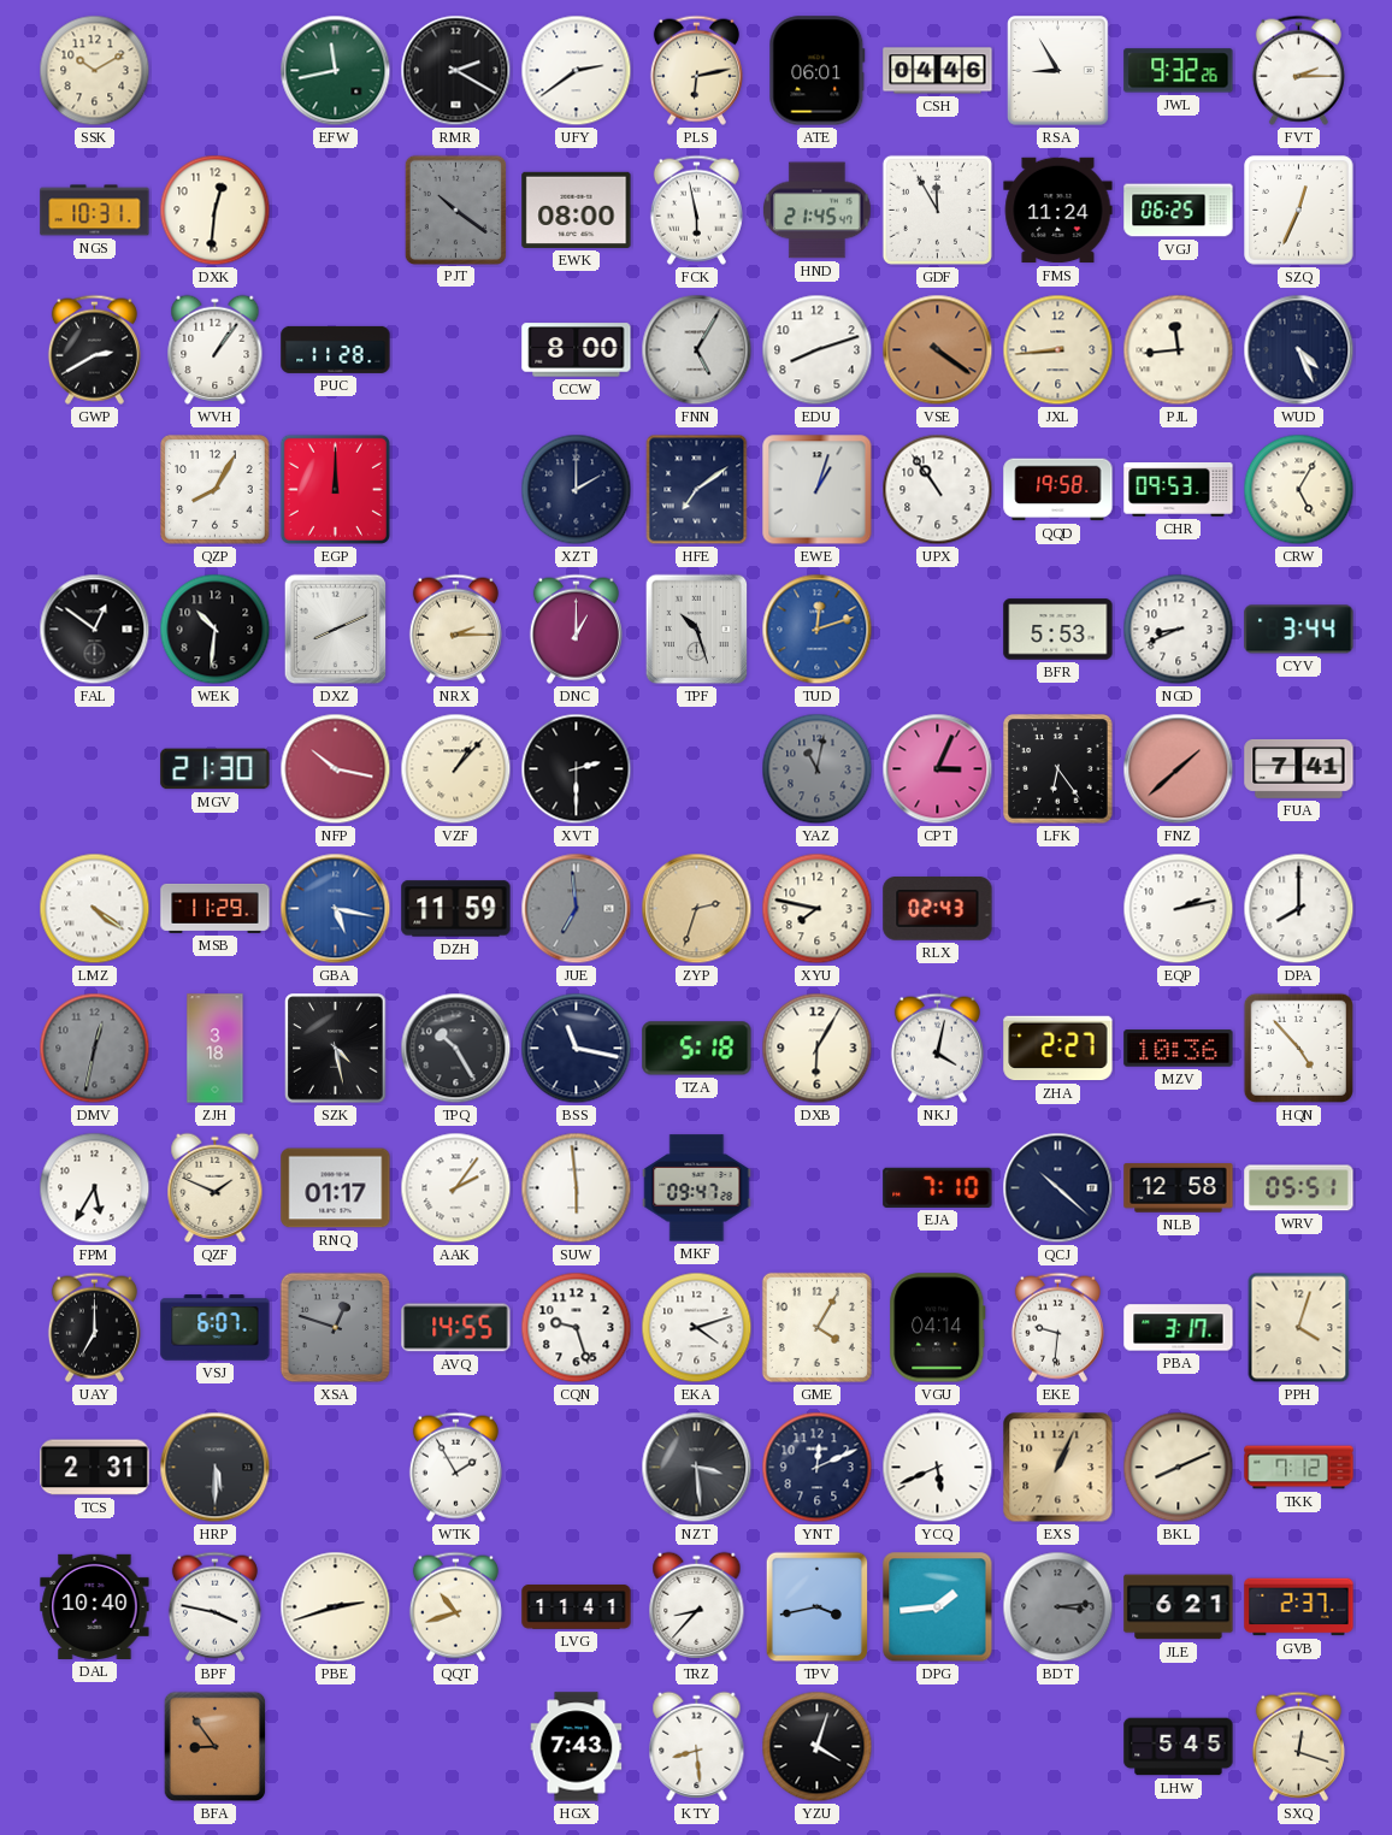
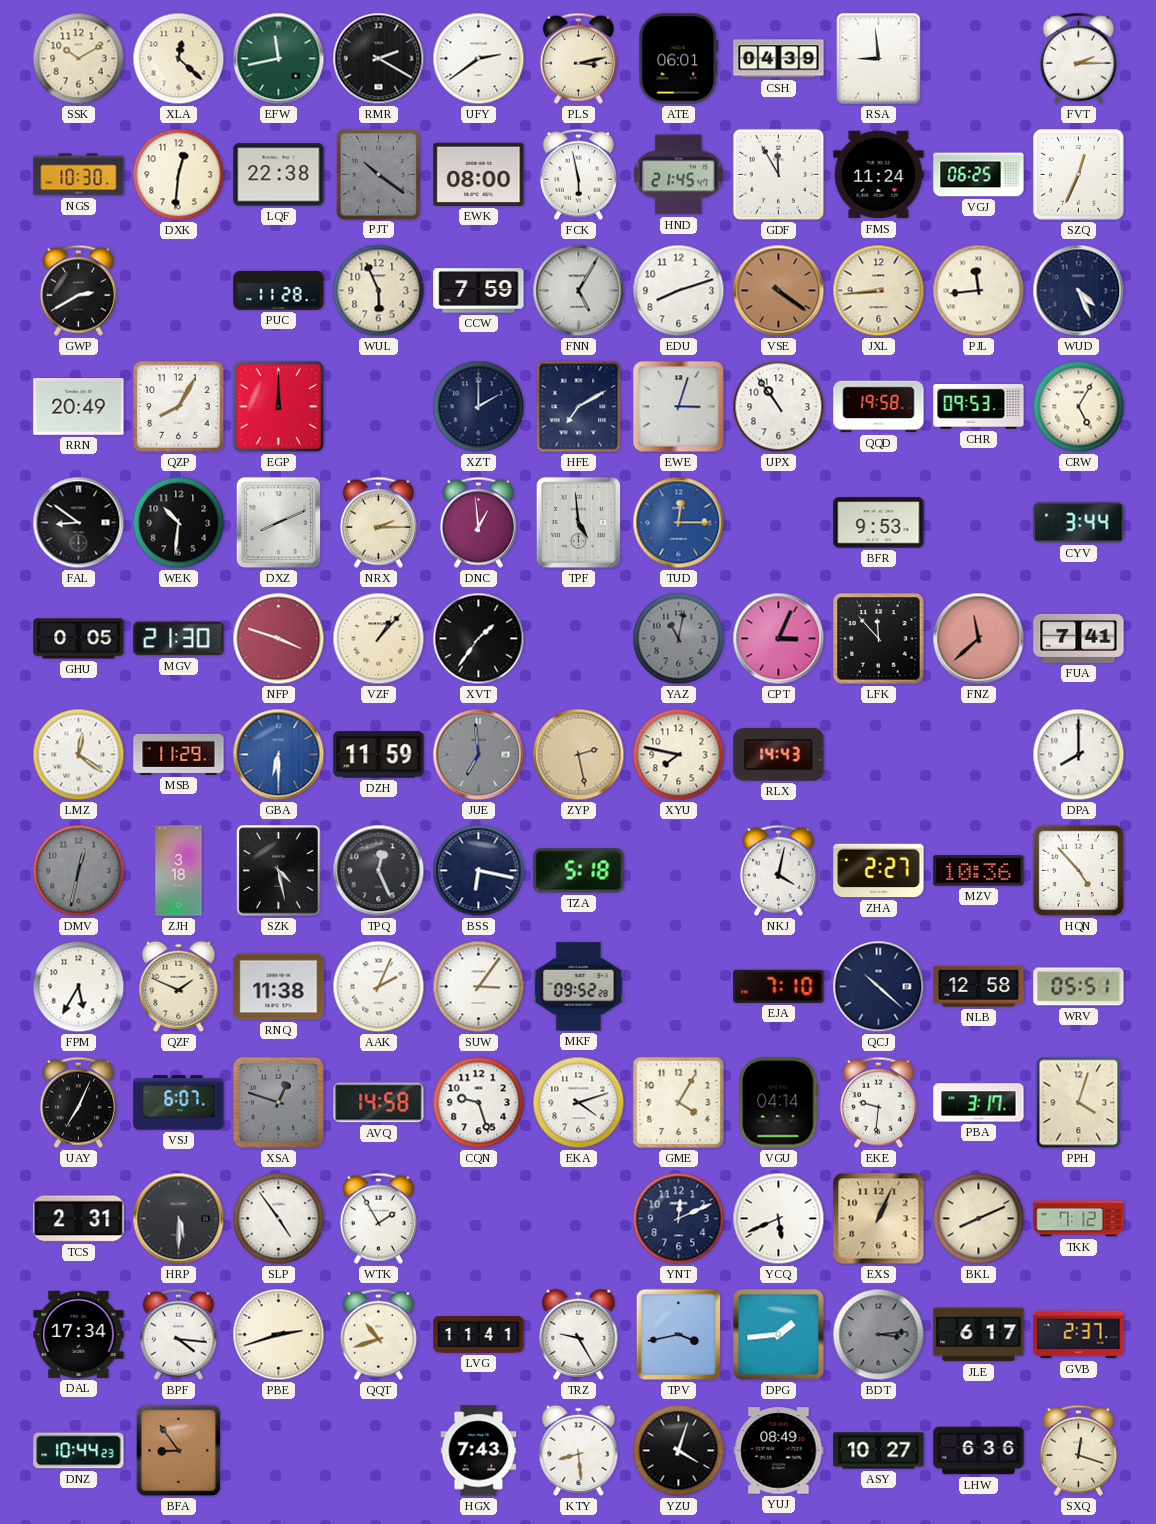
XLA: none -> 12:22 (179, 59)
PLS: 6:13 -> 3:13 (578, 58)
CSH: 04:46 -> 04:39 (779, 59)
RSA: 8:55 -> 8:59 (879, 59)
JWL: 9:32 -> none (1179, 71)
NGS: 10:31 -> 10:30 (79, 175)
LQF: none -> 22:38 (279, 175)
WVH: 1:06 -> none (216, 349)
WUL: none -> 5:56 (379, 291)
CCW: 8:00 -> 7:59 (479, 291)
RRN: none -> 20:49 (79, 407)
HFE: 7:09 -> 7:10 (579, 407)
EWE: 1:03 -> 3:03 (679, 407)
FAL: 12:51 -> 8:51 (79, 523)
DNC: 1:00 -> 12:59 (478, 522)
TPF: 10:27 -> 4:59 (579, 523)
TUD: 12:12 -> 12:15 (679, 523)
BFR: 5:53 -> 9:53 (879, 523)
NGD: 8:41 -> none (1179, 630)
GHU: none -> 0:05 (79, 639)
NFP: 10:17 -> 3:48 (279, 639)
XVT: 2:30 -> 1:36 (479, 639)
LFK: 6:24 -> 11:53 (879, 639)
FNZ: 1:38 -> 11:38 (979, 639)
LMZ: 4:21 -> 12:21 (79, 755)
GBA: 5:17 -> 6:30 (279, 755)
ZYP: 2:33 -> 2:28 (579, 755)
RLX: 02:43 -> 14:43 (779, 755)
EQP: 2:13 -> none (1179, 909)
TPQ: 10:25 -> 12:26 (379, 871)
BSS: 11:17 -> 6:17 (479, 871)
DXB: 6:05 -> none (818, 1049)
RNQ: 01:17 -> 11:38 (279, 987)
AAK: 2:06 -> 2:04 (379, 987)
SUW: 5:59 -> 3:06 (479, 987)
MKF: 09:47 -> 09:52 (579, 987)
UAY: 7:00 -> 7:04 (78, 1102)
AVQ: 14:55 -> 14:58 (379, 1103)
SLP: none -> 4:54 (279, 1219)
NZT: 3:29 -> none (697, 1468)
DAL: 10:40 -> 17:34 (79, 1334)
BPF: 3:47 -> 4:16 (178, 1334)
TRZ: 8:37 -> 9:25 (579, 1334)
JLE: 6:21 -> 6:17 (979, 1335)
DNZ: none -> 10:44 (79, 1451)
YUJ: none -> 08:49 (779, 1451)
ASY: none -> 10:27 (879, 1451)
LHW: 5:45 -> 6:36 (979, 1451)
